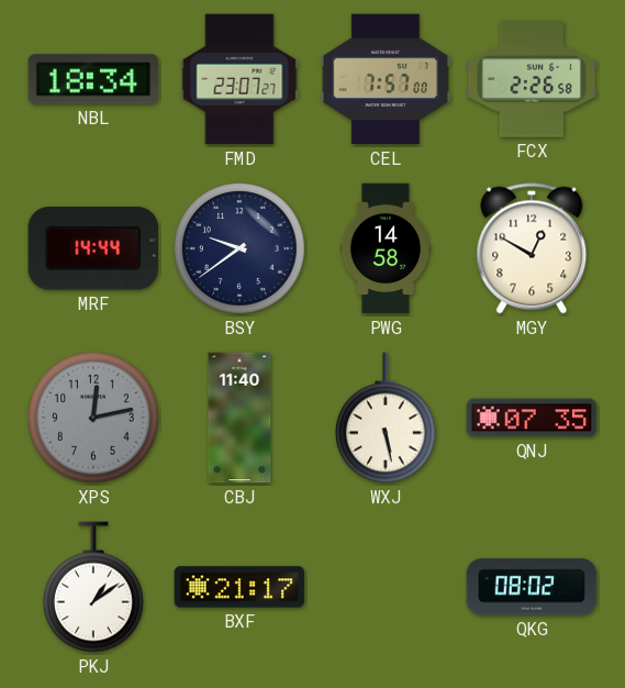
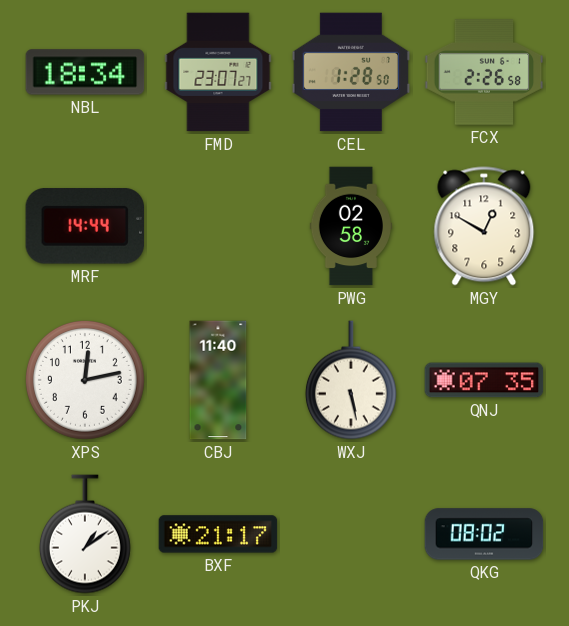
CEL: 7:57 -> 1:28 (351, 72)
BSY: 9:39 -> none (239, 248)
PWG: 14:58 -> 02:58 (351, 226)
XPS dial: grey -> white (85, 380)
